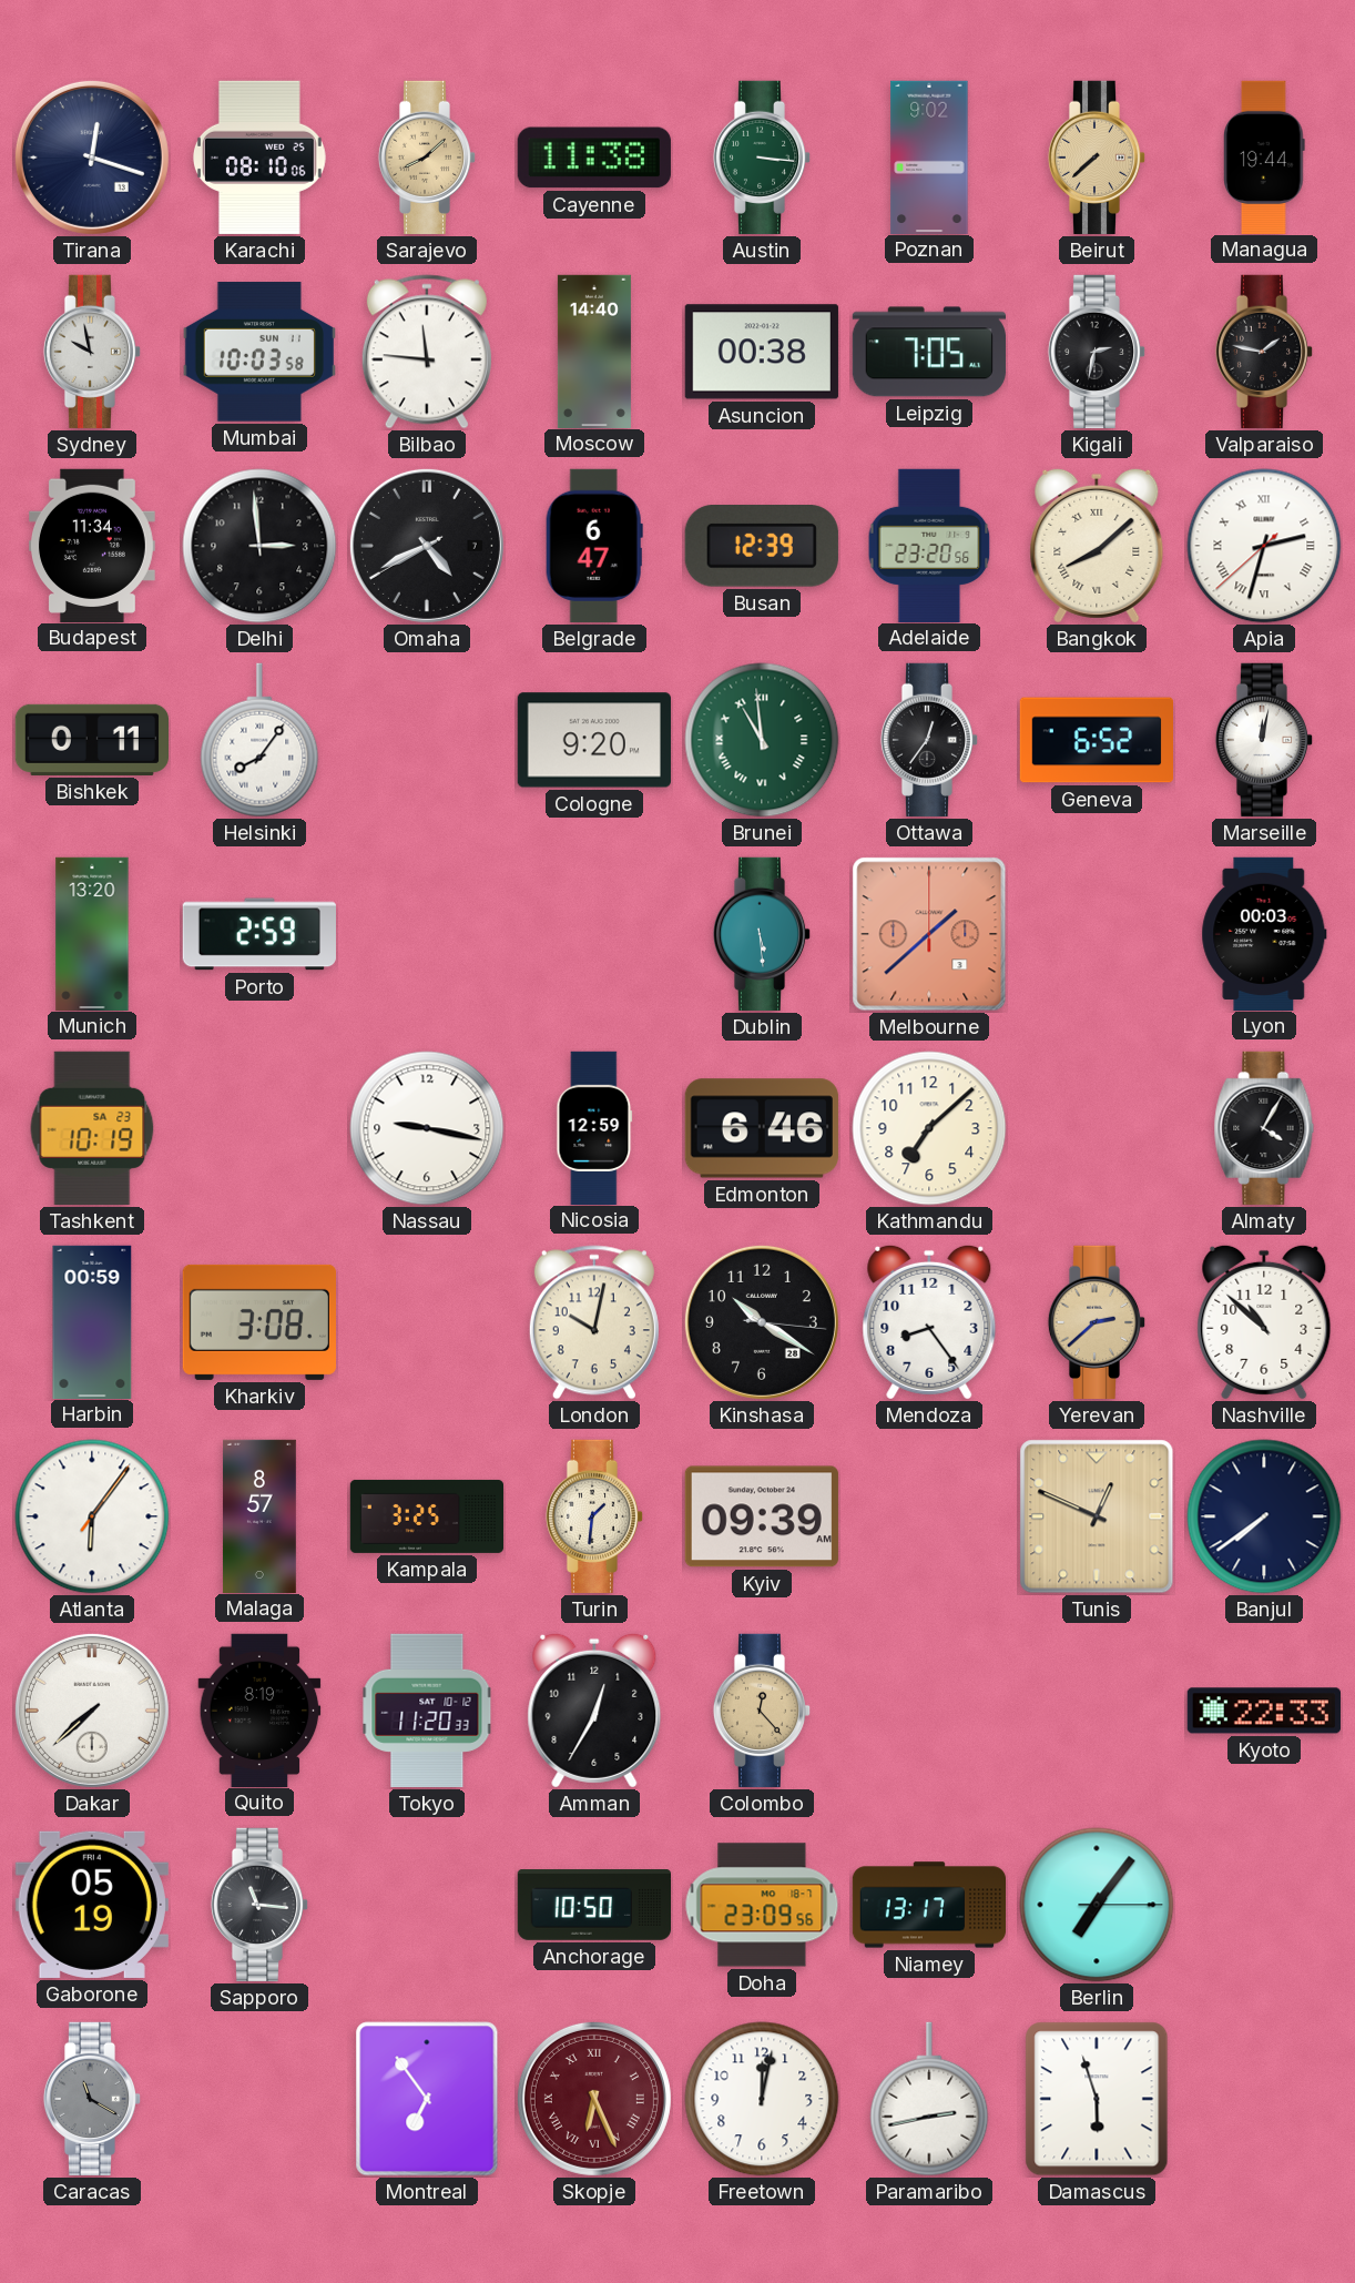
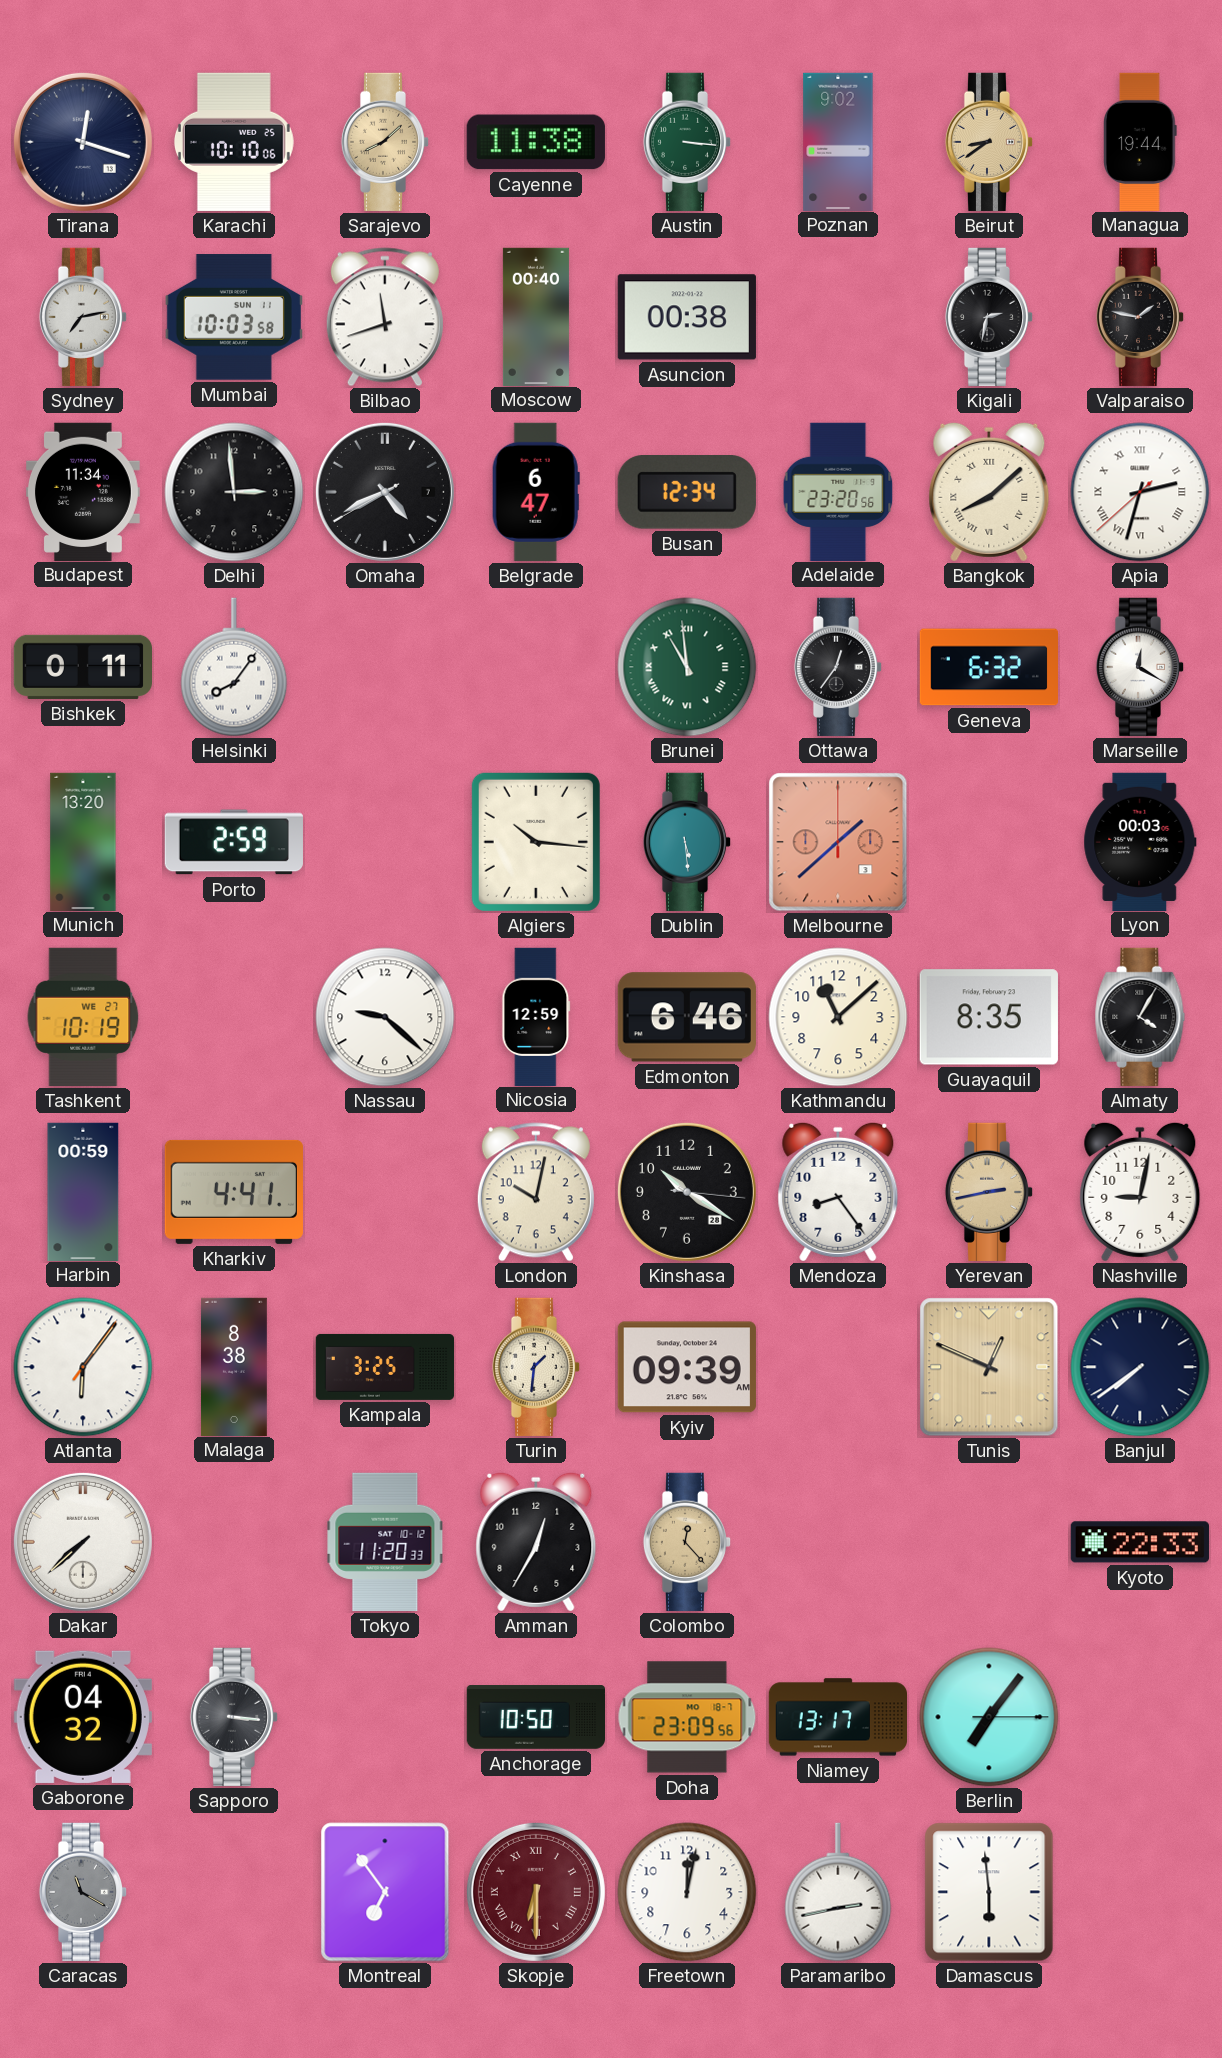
Karachi: 08:10 -> 10:10 (234, 142)
Beirut: 7:38 -> 8:39 (989, 142)
Sydney: 9:58 -> 7:13 (83, 317)
Bilbao: 11:46 -> 11:42 (385, 317)
Moscow: 14:40 -> 00:40 (536, 316)
Leipzig: 7:05 -> none (929, 352)
Busan: 12:39 -> 12:34 (687, 493)
Cologne: 9:20 -> none (594, 740)
Geneva: 6:52 -> 6:32 (988, 667)
Marseille: 12:02 -> 12:20 (1140, 667)
Algiers: none -> 10:16 (536, 842)
Tashkent date: SA 23 -> WE 27 (83, 1017)
Nassau: 9:17 -> 9:22 (385, 1017)
Kathmandu: 7:08 -> 11:08 (838, 1017)
Guayaquil: none -> 8:35 (989, 1017)
Kharkiv: 3:08 -> 4:41 (234, 1192)
Yerevan: 2:38 -> 2:43 (989, 1192)
Nashville: 10:52 -> 9:02 (1140, 1192)
Malaga: 8:57 -> 8:38 (234, 1366)
Quito: 8:19 -> none (259, 1709)
Gaborone: 05:19 -> 04:32 (83, 1717)
Sapporo: 11:16 -> 3:16 (234, 1717)
Skopje: 6:26 -> 6:30 (536, 1892)
Damascus: 5:57 -> 5:59 (989, 1892)
